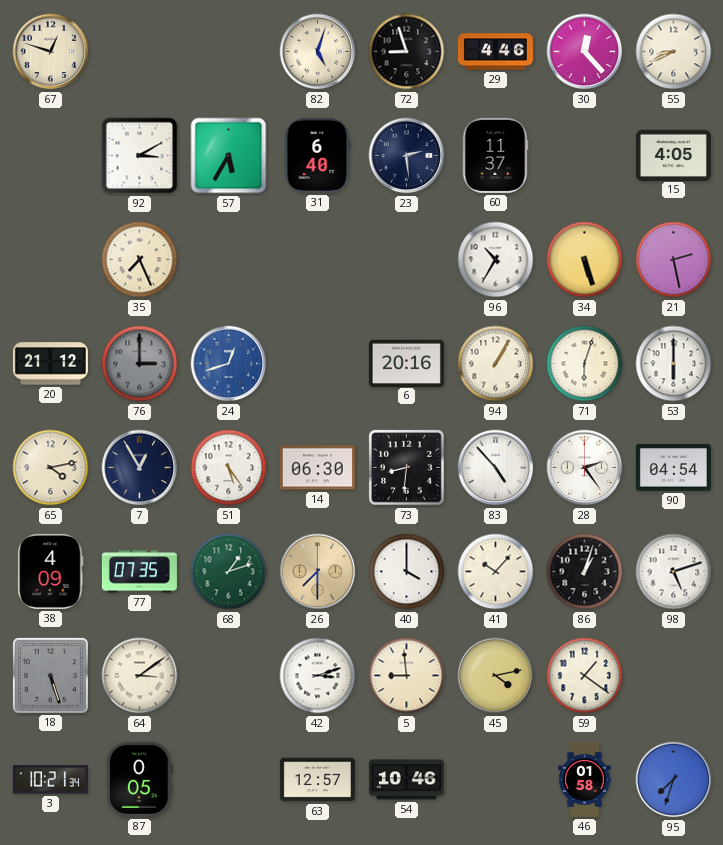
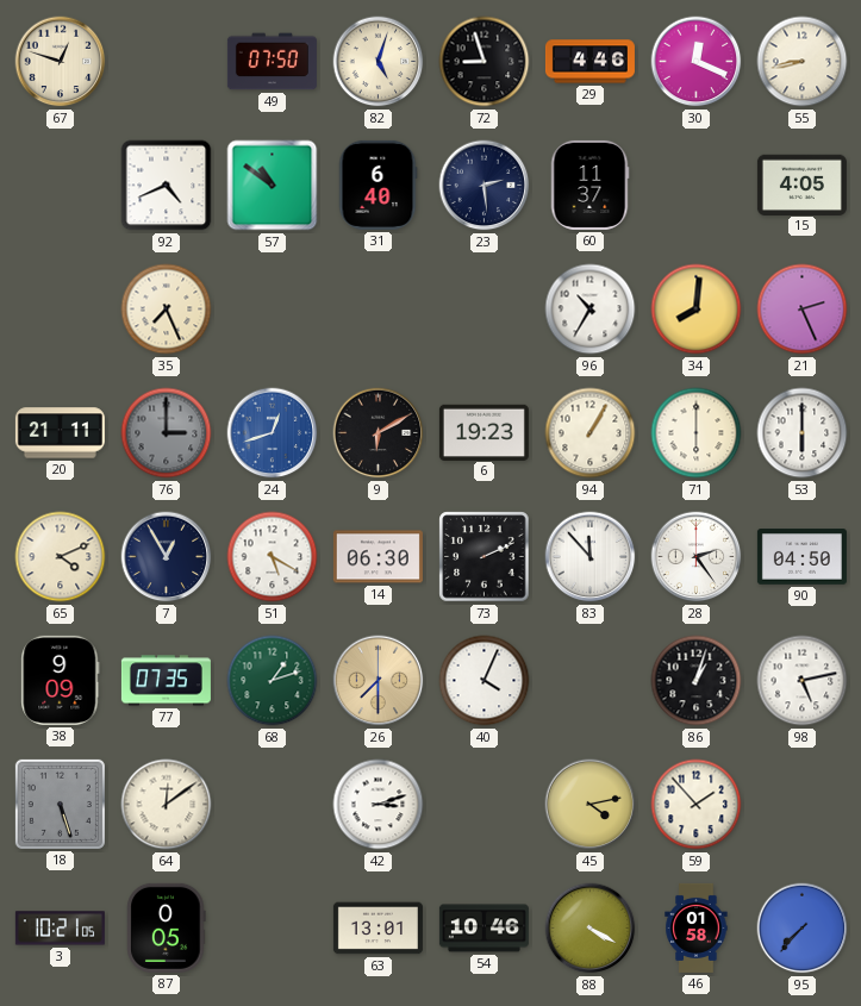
49: none -> 07:50 (272, 62)
30: 12:23 -> 12:19 (697, 62)
55: 8:41 -> 8:43 (803, 62)
92: 3:10 -> 4:41 (167, 186)
57: 5:35 -> 10:51 (273, 186)
34: 5:27 -> 8:01 (697, 310)
21: 2:28 -> 2:26 (803, 310)
20: 21:12 -> 21:11 (60, 433)
9: none -> 6:10 (379, 433)
6: 20:16 -> 19:23 (483, 432)
71: 6:03 -> 6:00 (697, 433)
65: 4:13 -> 4:11 (61, 557)
51: 5:24 -> 5:20 (273, 557)
73: 8:31 -> 2:11 (485, 557)
83: 4:53 -> 11:53 (591, 557)
90: 04:54 -> 04:50 (801, 557)
38: 4:09 -> 9:09 (61, 680)
40: 4:00 -> 4:04 (485, 681)
41: 10:07 -> none (496, 572)
98: 5:12 -> 5:13 (803, 681)
64: 3:09 -> 12:09 (167, 805)
5: 8:59 -> none (407, 676)
59: 1:21 -> 1:53 (697, 805)
3: 10:21:34 -> 10:21:05 (60, 929)
63: 12:57 -> 13:01 (378, 929)
88: none -> 4:20 (591, 929)
95: 7:33 -> 7:37 (803, 929)
